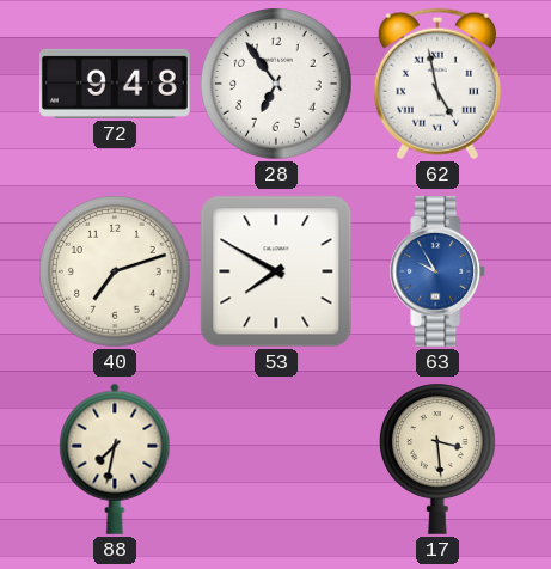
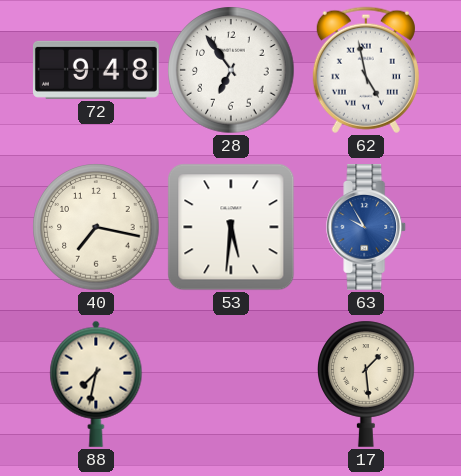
40: 7:12 -> 7:17 (96, 227)
53: 7:50 -> 5:31 (231, 227)
17: 3:29 -> 1:29 (367, 384)
